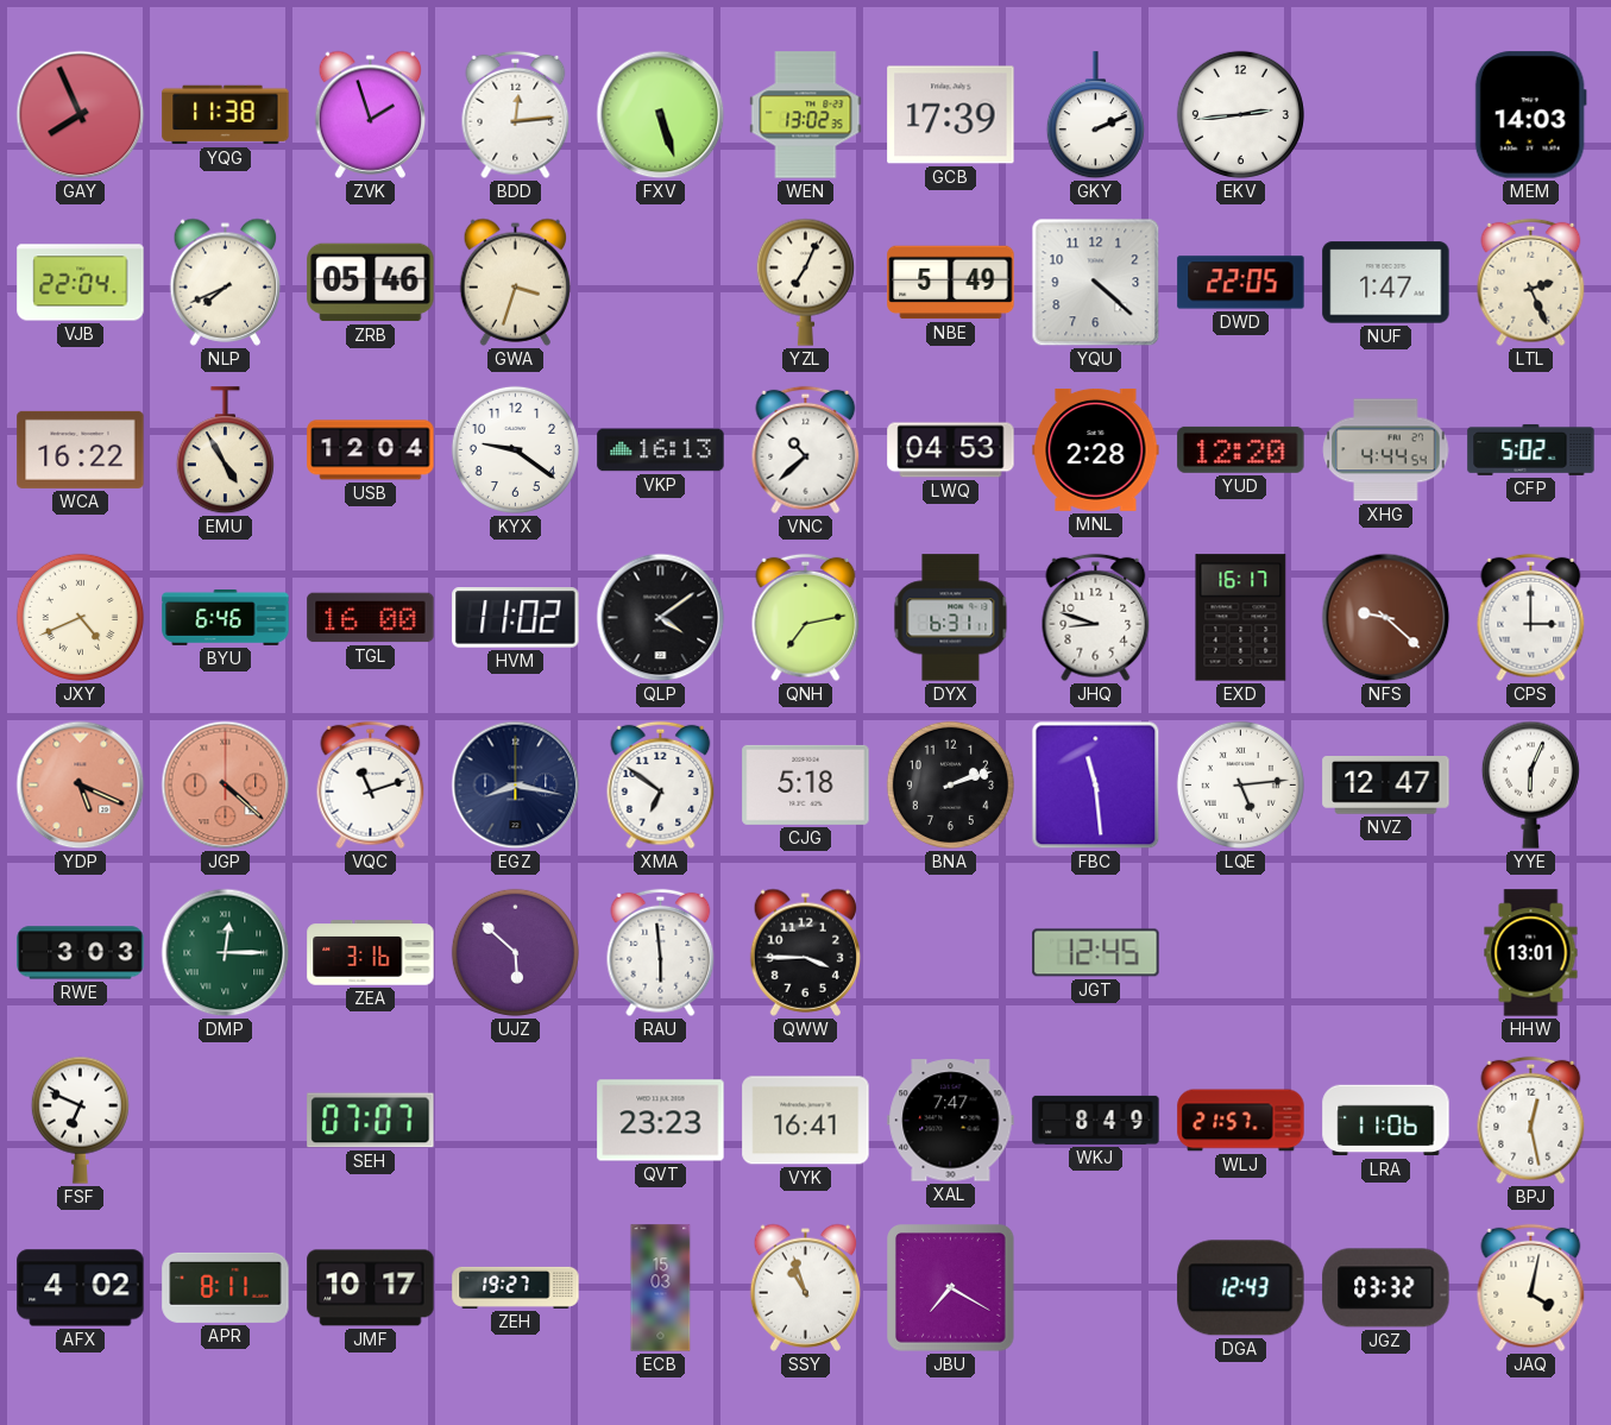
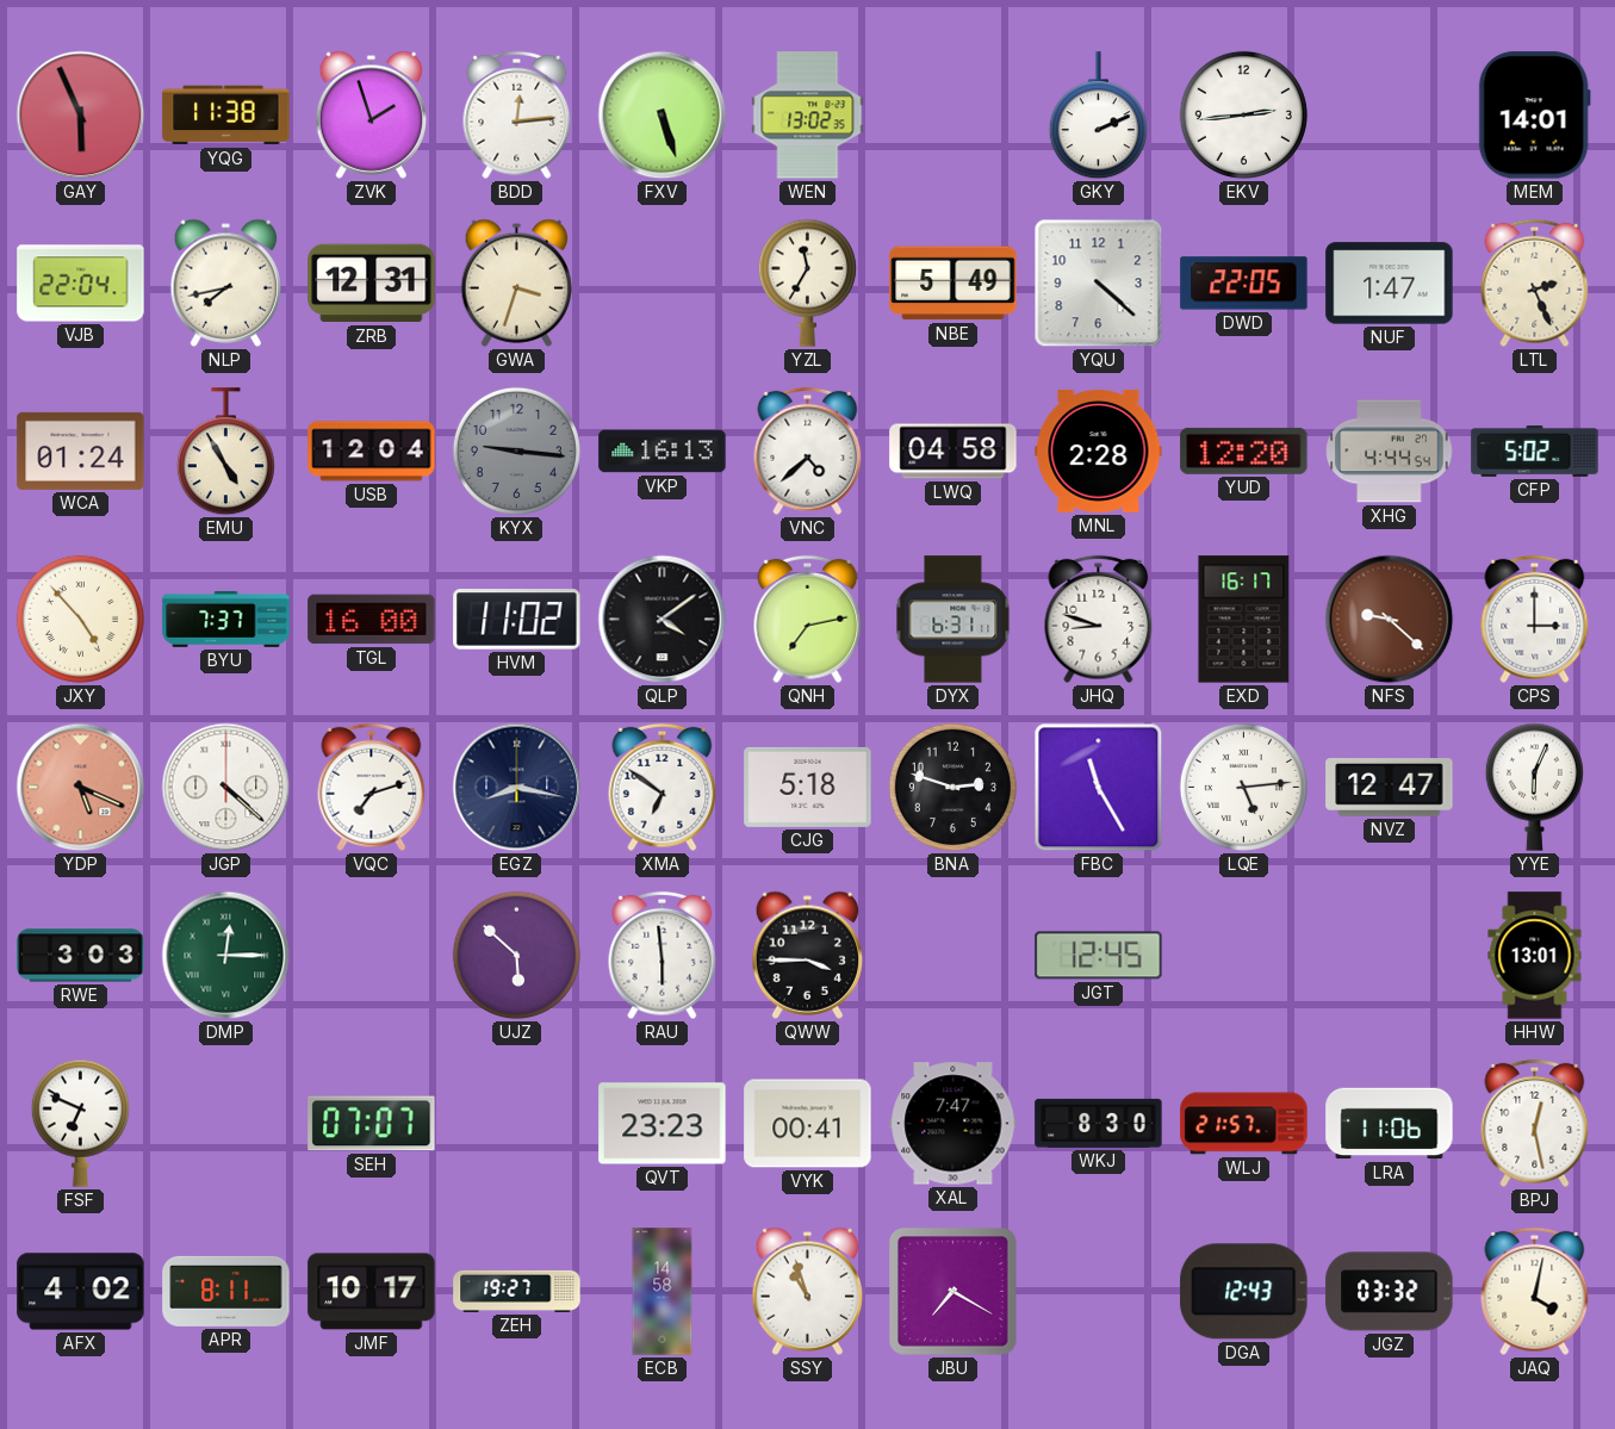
GAY: 7:56 -> 5:56 (81, 116)
GCB: 17:39 -> none (951, 115)
MEM: 14:03 -> 14:01 (1534, 116)
NLP: 7:41 -> 7:43 (226, 282)
ZRB: 05:46 -> 12:31 (372, 284)
YZL: 7:04 -> 11:35 (807, 282)
WCA: 16:22 -> 01:24 (81, 451)
KYX: 9:21 -> 9:16 (516, 451)
KYX dial: white -> grey (516, 451)
VNC: 10:38 -> 4:38 (808, 452)
LWQ: 04:53 -> 04:58 (954, 452)
JXY: 4:41 -> 4:53 (80, 619)
BYU: 6:46 -> 7:37 (226, 619)
JGP dial: salmon -> white (226, 788)
VQC: 11:12 -> 7:12 (372, 788)
BNA: 2:12 -> 2:48 (952, 787)
FBC: 11:29 -> 11:25 (1099, 788)
ZEA: 3:16 -> none (371, 953)
VYK: 16:41 -> 00:41 (808, 1124)
WKJ: 8:49 -> 8:30 (1099, 1123)
ECB: 15:03 -> 14:58 (663, 1292)
